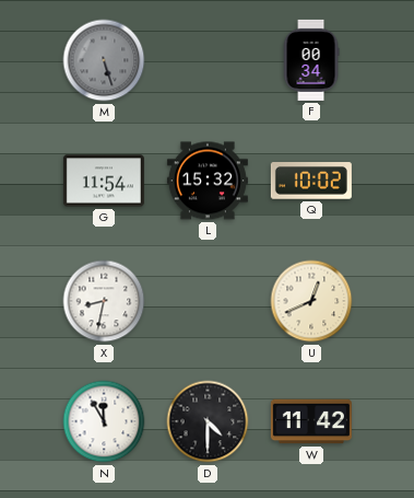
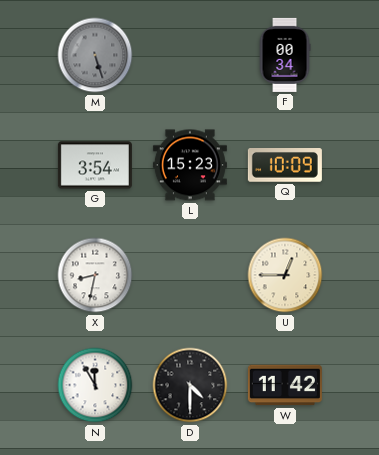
G: 11:54 -> 3:54 (95, 165)
L: 15:32 -> 15:23 (190, 165)
Q: 10:02 -> 10:09 (285, 166)
U: 12:41 -> 12:45 (285, 275)
